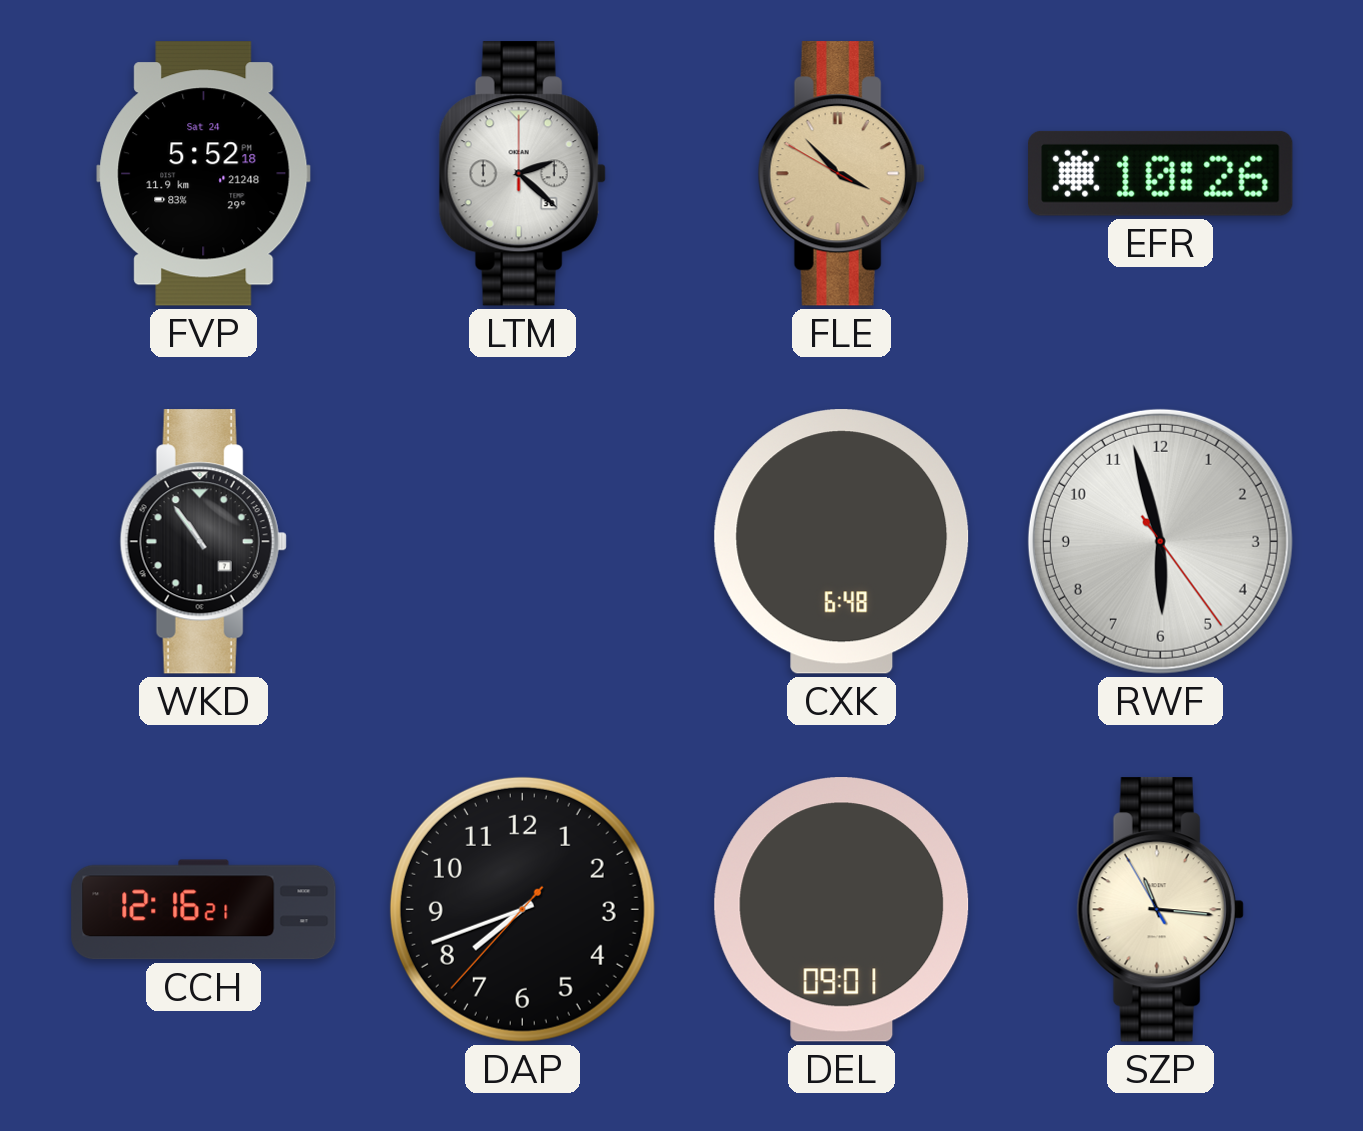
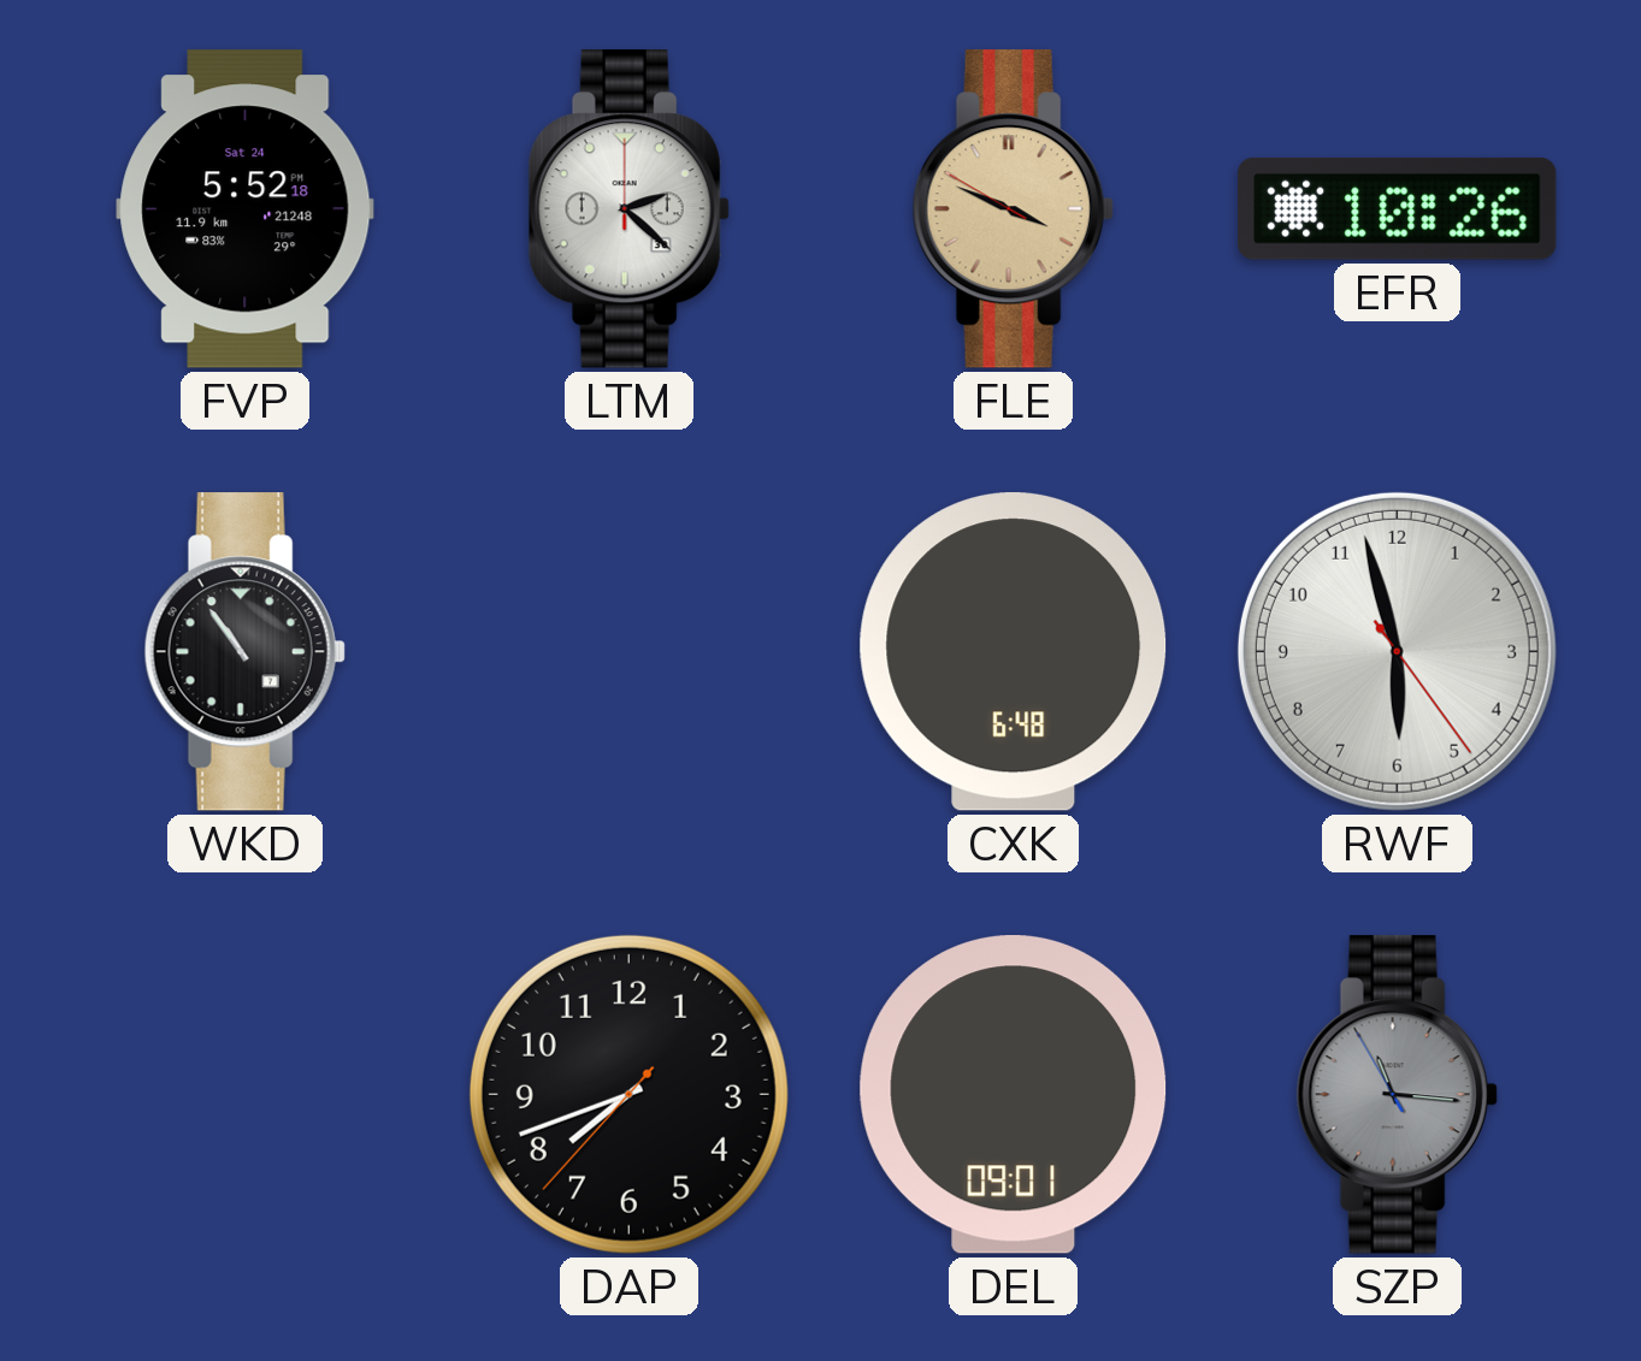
FLE: 3:52 -> 3:48 (1013, 209)
CCH: 12:16 -> none (204, 910)
SZP dial: cream -> grey (1397, 1095)
